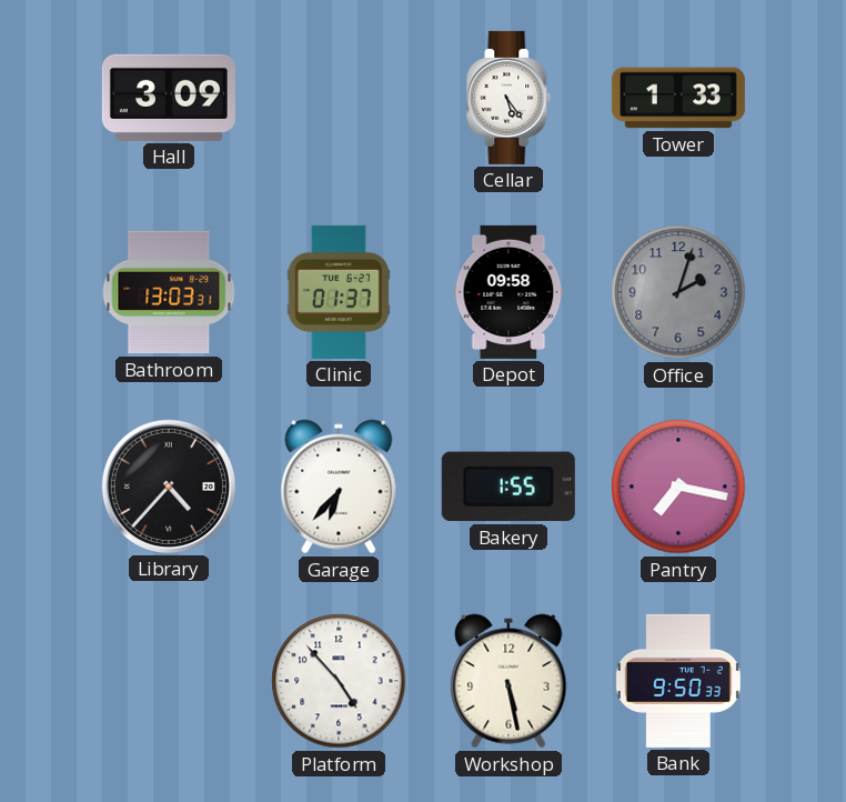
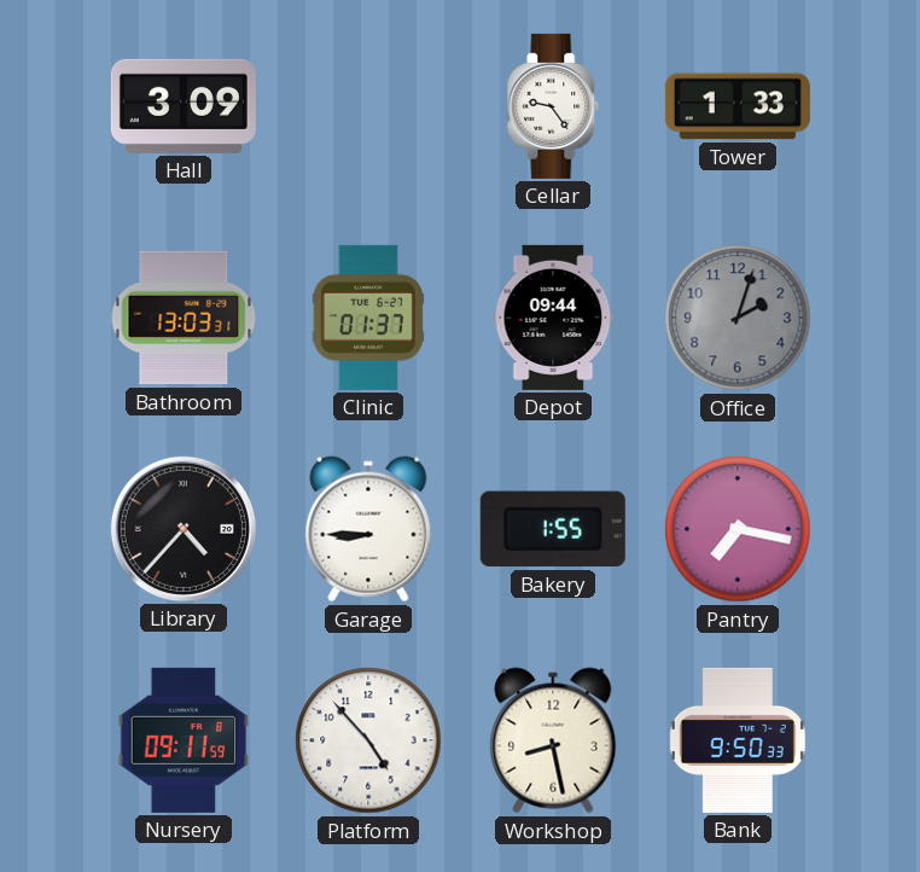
Cellar: 5:24 -> 9:24 (553, 106)
Depot: 09:58 -> 09:44 (553, 318)
Garage: 6:37 -> 8:45 (368, 529)
Nursery: none -> 09:11 (184, 740)
Workshop: 5:28 -> 8:28 (553, 740)
